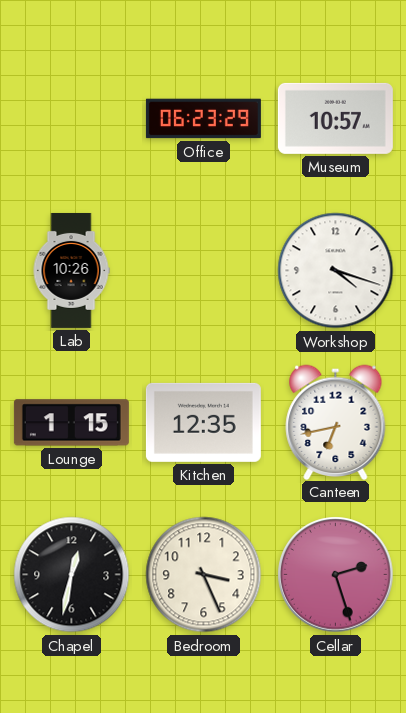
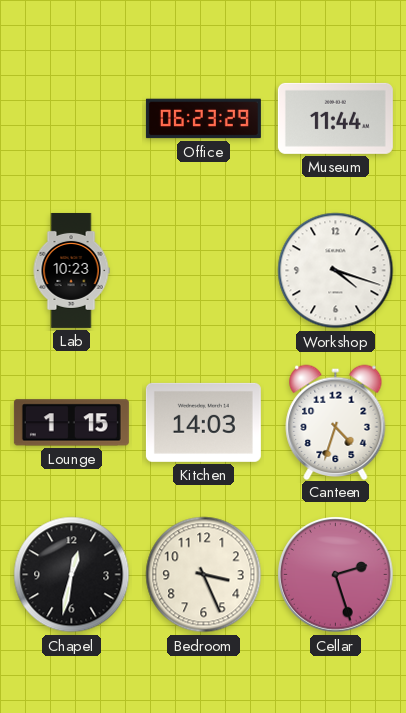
Museum: 10:57 -> 11:44 (335, 118)
Lab: 10:26 -> 10:23 (71, 270)
Kitchen: 12:35 -> 14:03 (203, 422)
Canteen: 6:43 -> 4:33 (336, 422)
